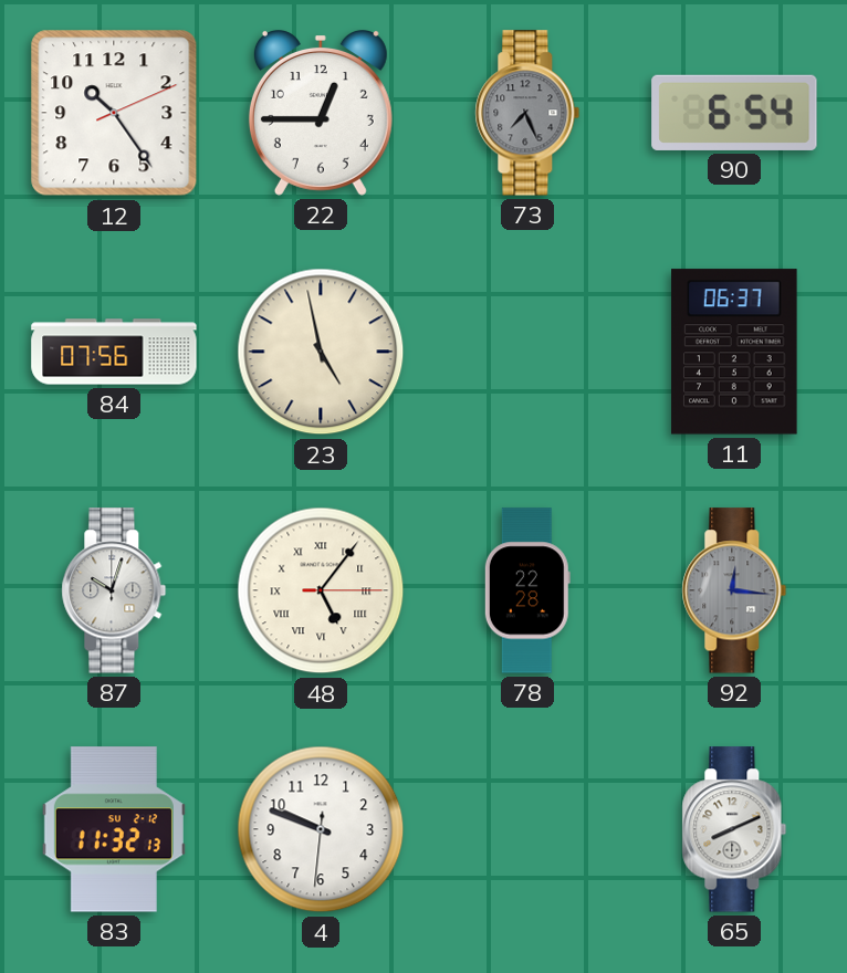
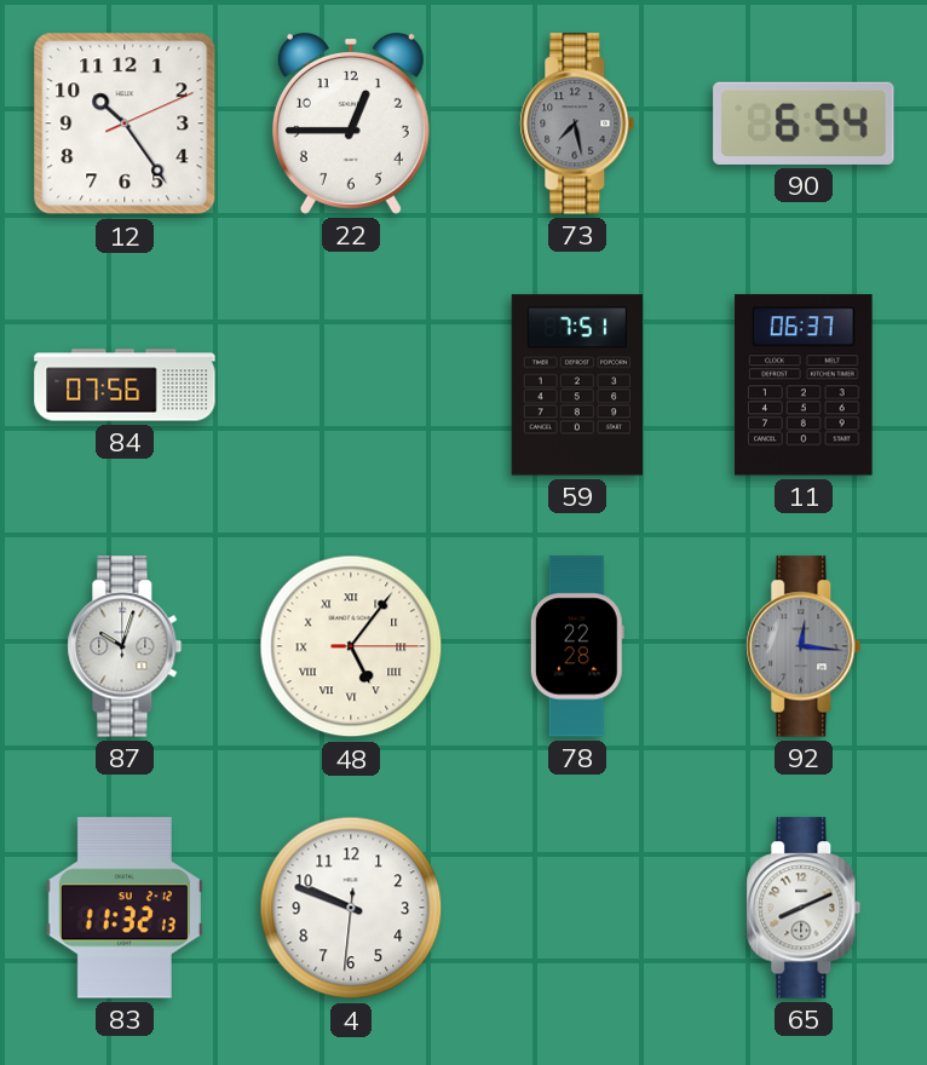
73: 7:26 -> 7:28 (577, 123)
23: 4:58 -> none (321, 352)
59: none -> 7:51 (576, 385)
